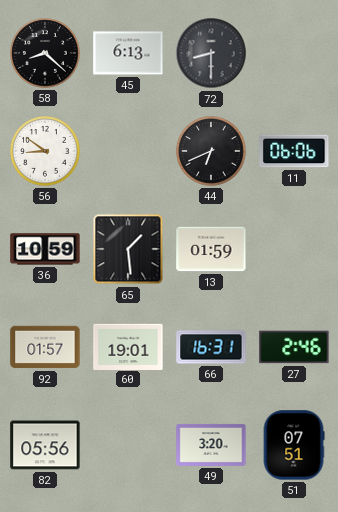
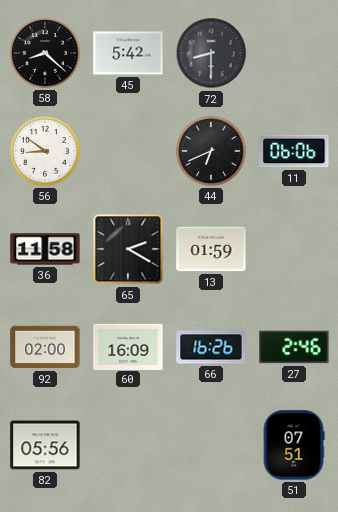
45: 6:13 -> 5:42 (128, 53)
36: 10:59 -> 11:58 (45, 249)
65: 1:29 -> 2:20 (128, 249)
92: 01:57 -> 02:00 (45, 347)
60: 19:01 -> 16:09 (128, 346)
66: 16:31 -> 16:26 (211, 347)
49: 3:20 -> none (211, 445)
